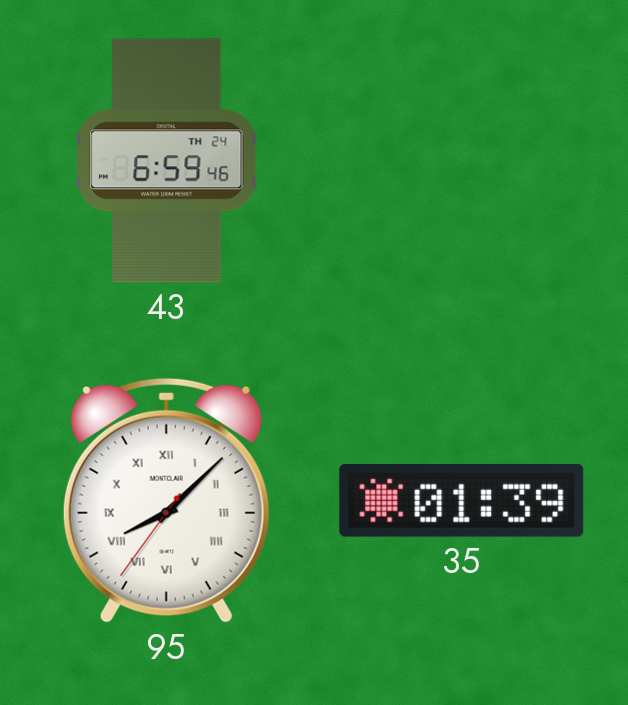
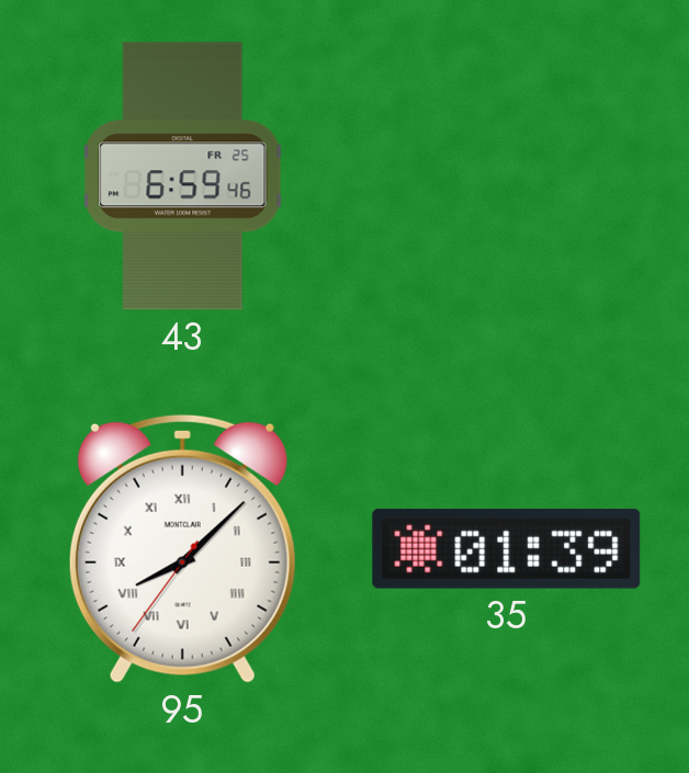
43 date: TH 24 -> FR 25 (183, 177)
